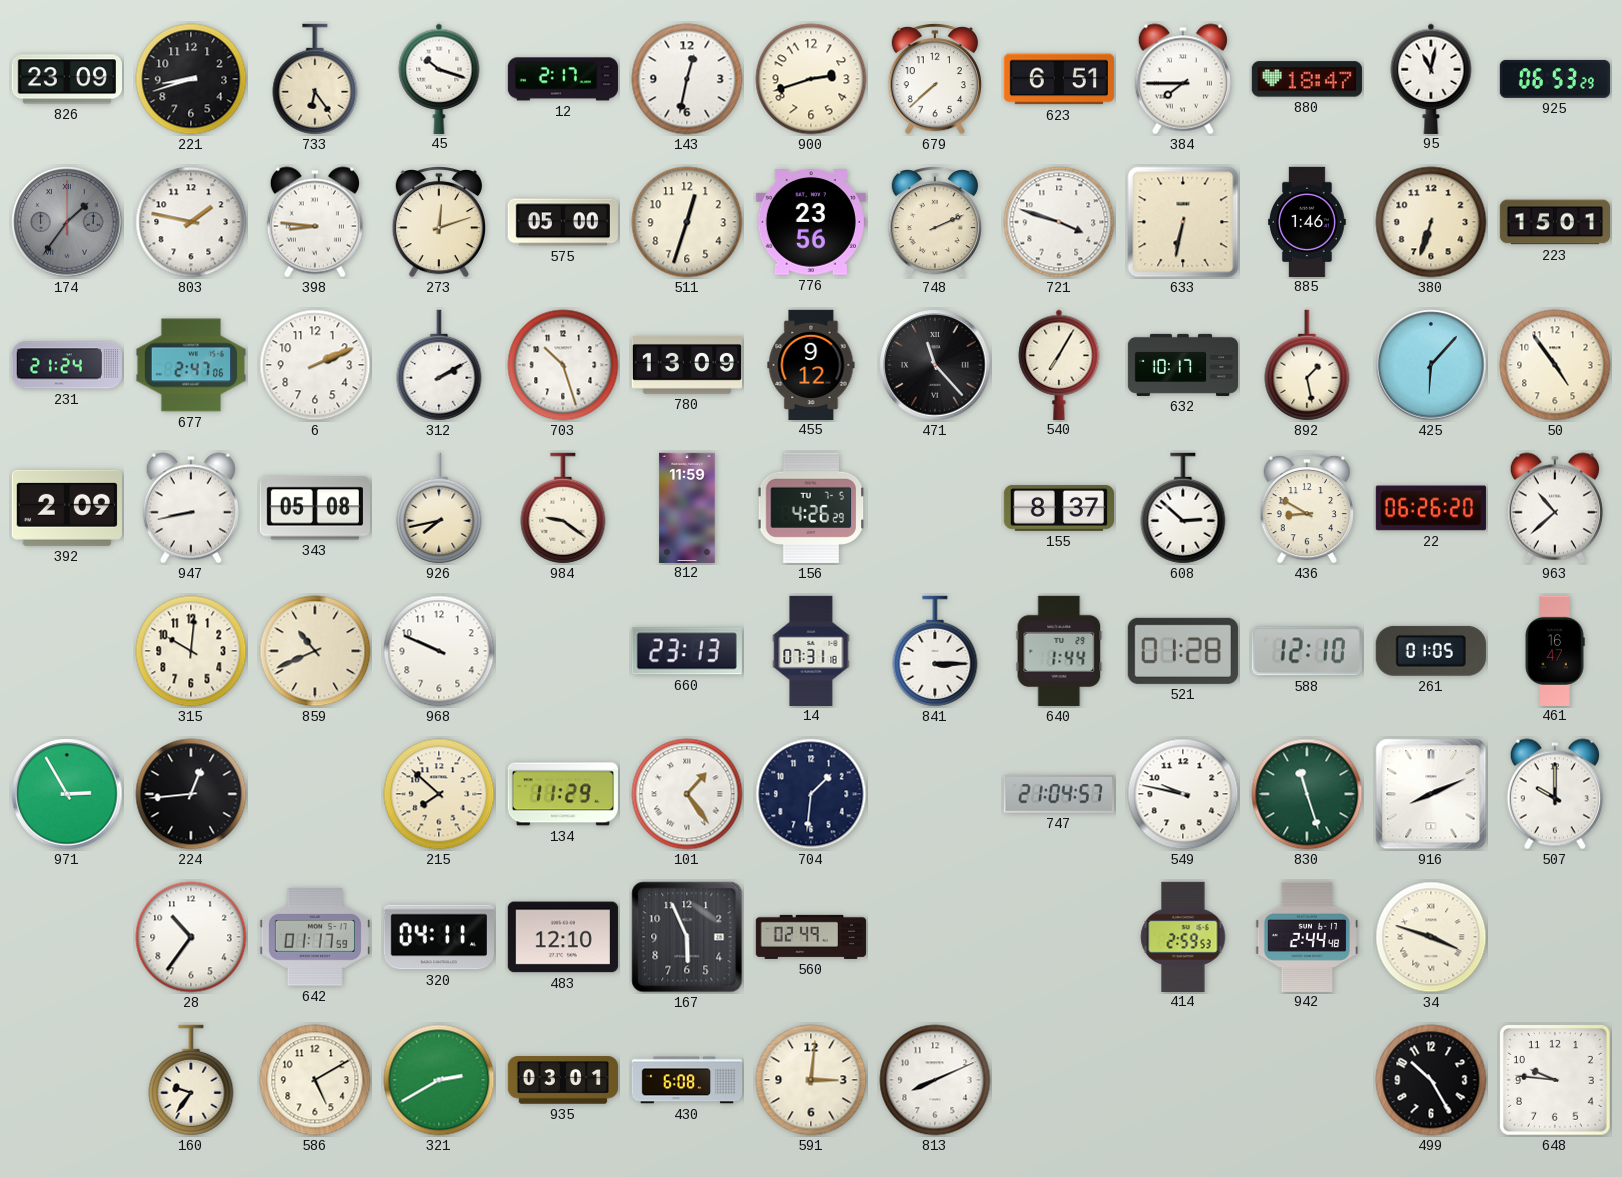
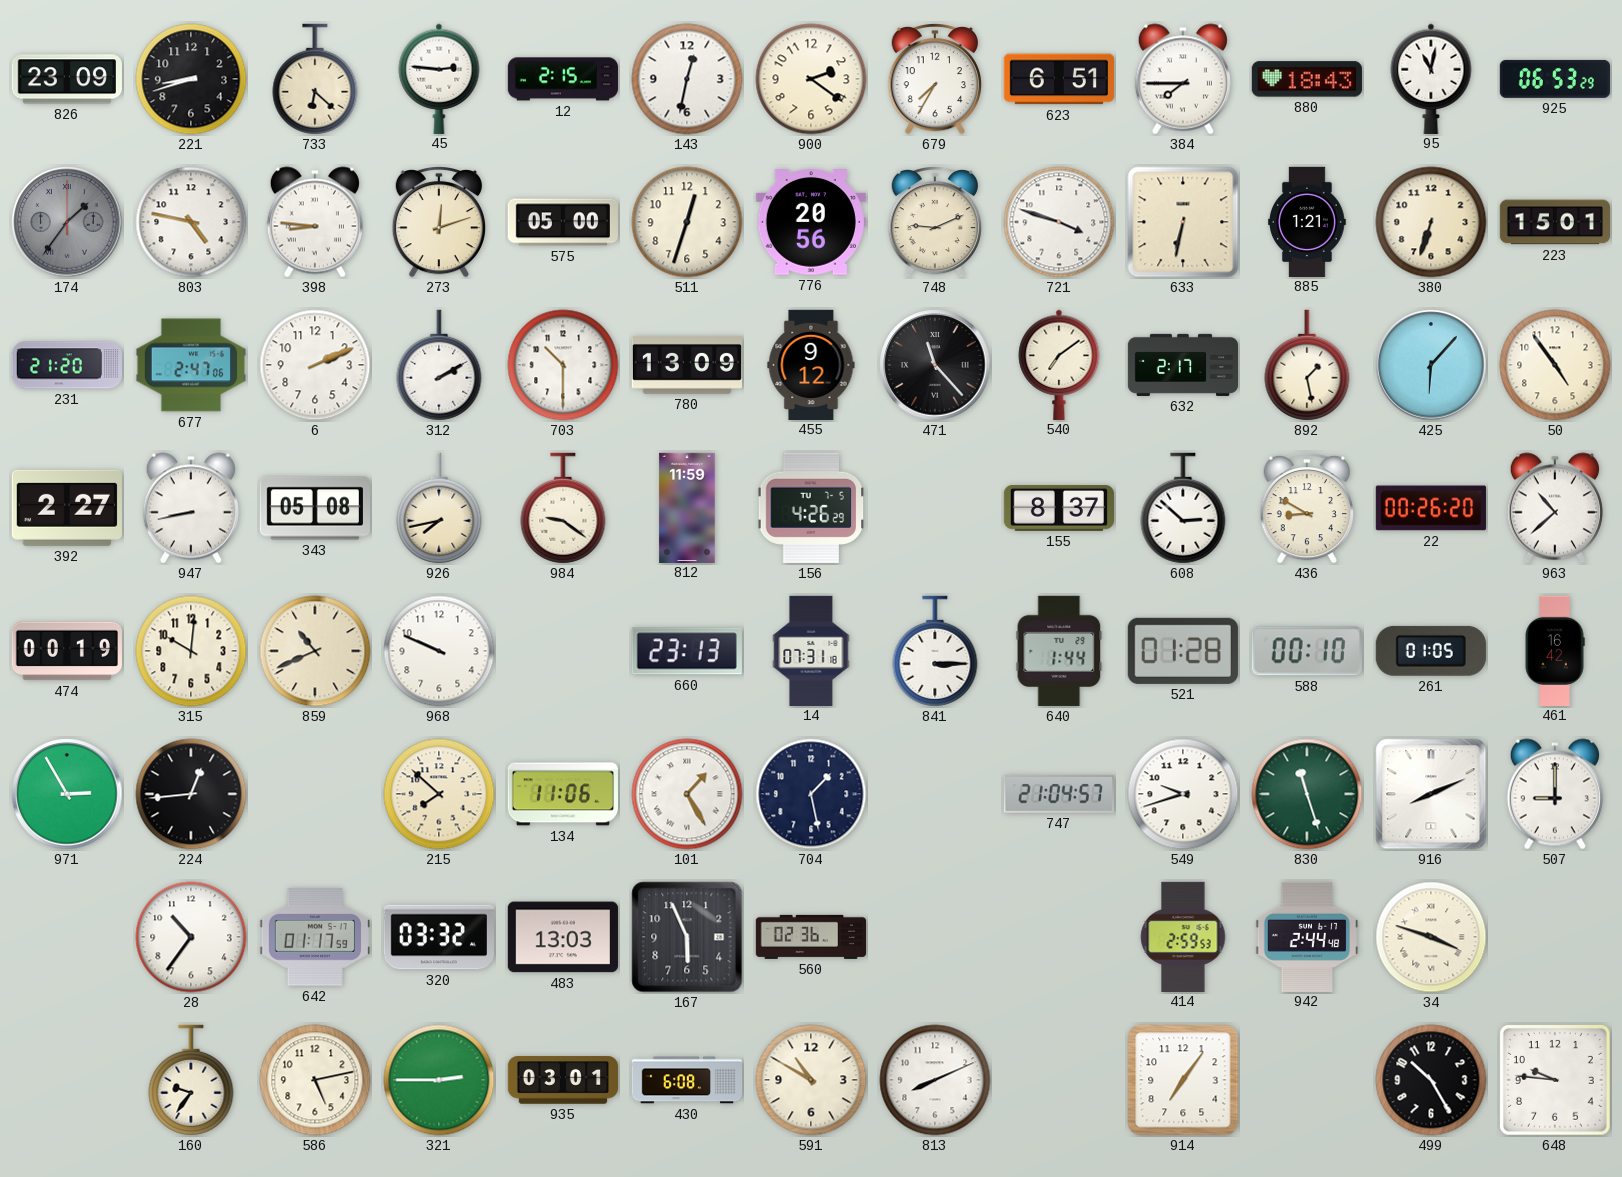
733: 6:24 -> 6:22 (315, 79)
45: 10:18 -> 2:46 (439, 78)
12: 2:17 -> 2:15 (562, 79)
900: 2:42 -> 2:21 (811, 79)
679: 7:38 -> 7:35 (935, 80)
880: 18:47 -> 18:43 (1307, 79)
803: 1:47 -> 4:47 (191, 222)
776: 23:56 -> 20:56 (811, 222)
748: 2:11 -> 9:11 (935, 223)
885: 1:46 -> 1:21 (1308, 221)
231: 21:24 -> 21:20 (66, 365)
703: 10:27 -> 10:30 (563, 365)
540: 7:05 -> 7:09 (1059, 364)
632: 10:17 -> 2:17 (1183, 365)
392: 2:09 -> 2:27 (67, 508)
22: 06:26 -> 00:26 (1431, 508)
474: none -> 00:19 (67, 651)
588: 12:10 -> 00:10 (1307, 651)
461: 16:47 -> 16:42 (1555, 650)
134: 11:29 -> 11:06 (563, 794)
101: 1:24 -> 1:25 (687, 794)
704: 1:31 -> 1:28 (811, 794)
549: 9:47 -> 9:42 (1183, 794)
507: 10:00 -> 9:00 (1555, 794)
320: 04:11 -> 03:32 (439, 937)
483: 12:10 -> 13:03 (563, 937)
560: 02:49 -> 02:36 (810, 937)
586: 5:10 -> 5:13 (315, 1080)
321: 2:40 -> 2:45 (439, 1080)
591: 3:01 -> 10:50 (811, 1080)
914: none -> 7:06 (1183, 1080)
